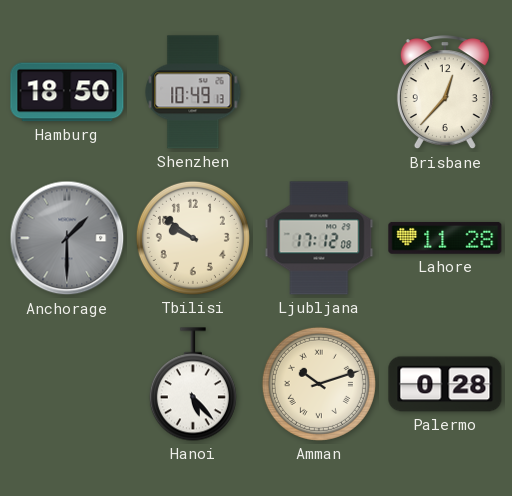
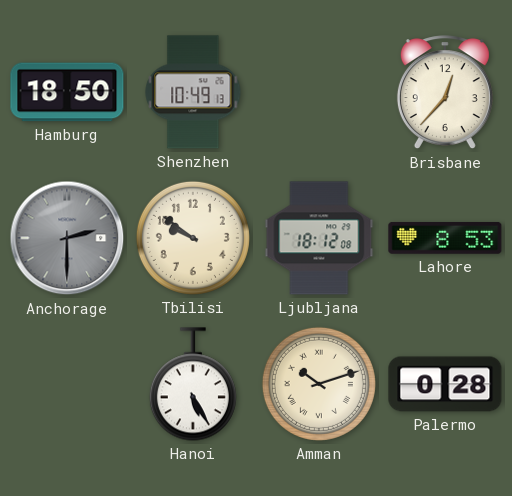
Anchorage: 1:30 -> 2:30 (67, 238)
Ljubljana: 17:12 -> 18:12 (319, 238)
Lahore: 11:28 -> 8:53 (445, 238)
Hanoi: 5:23 -> 5:25 (193, 384)
